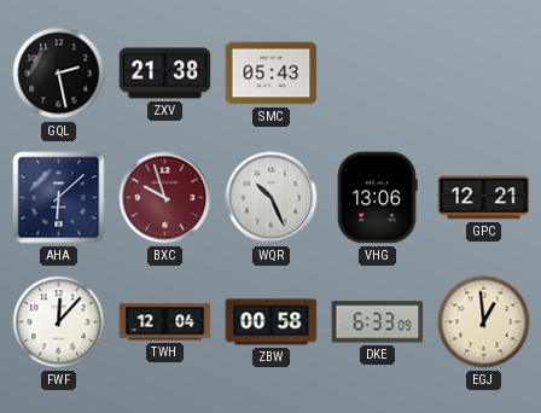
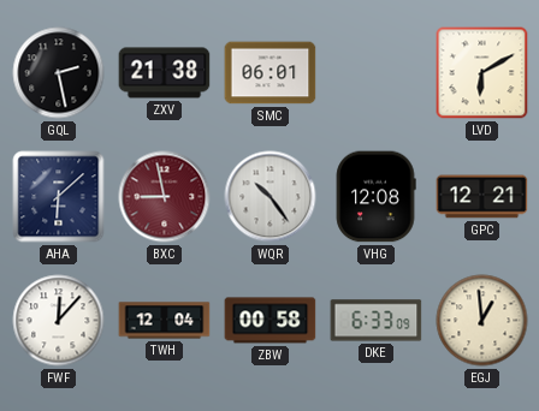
SMC: 05:43 -> 06:01 (271, 73)
LVD: none -> 6:10 (482, 73)
BXC: 9:57 -> 8:58 (165, 197)
WQR: 10:26 -> 10:24 (271, 197)
VHG: 13:06 -> 12:08 (375, 197)
